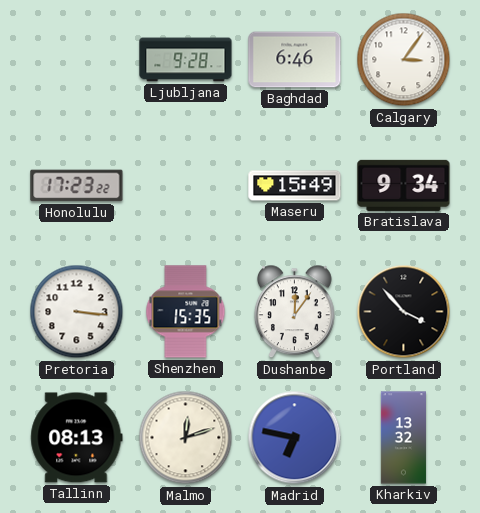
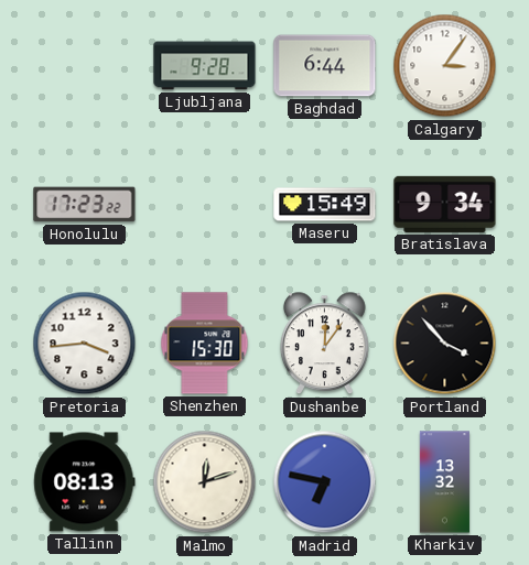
Baghdad: 6:46 -> 6:44 (325, 66)
Pretoria: 3:16 -> 3:44 (85, 344)
Shenzhen: 15:35 -> 15:30 (205, 344)
